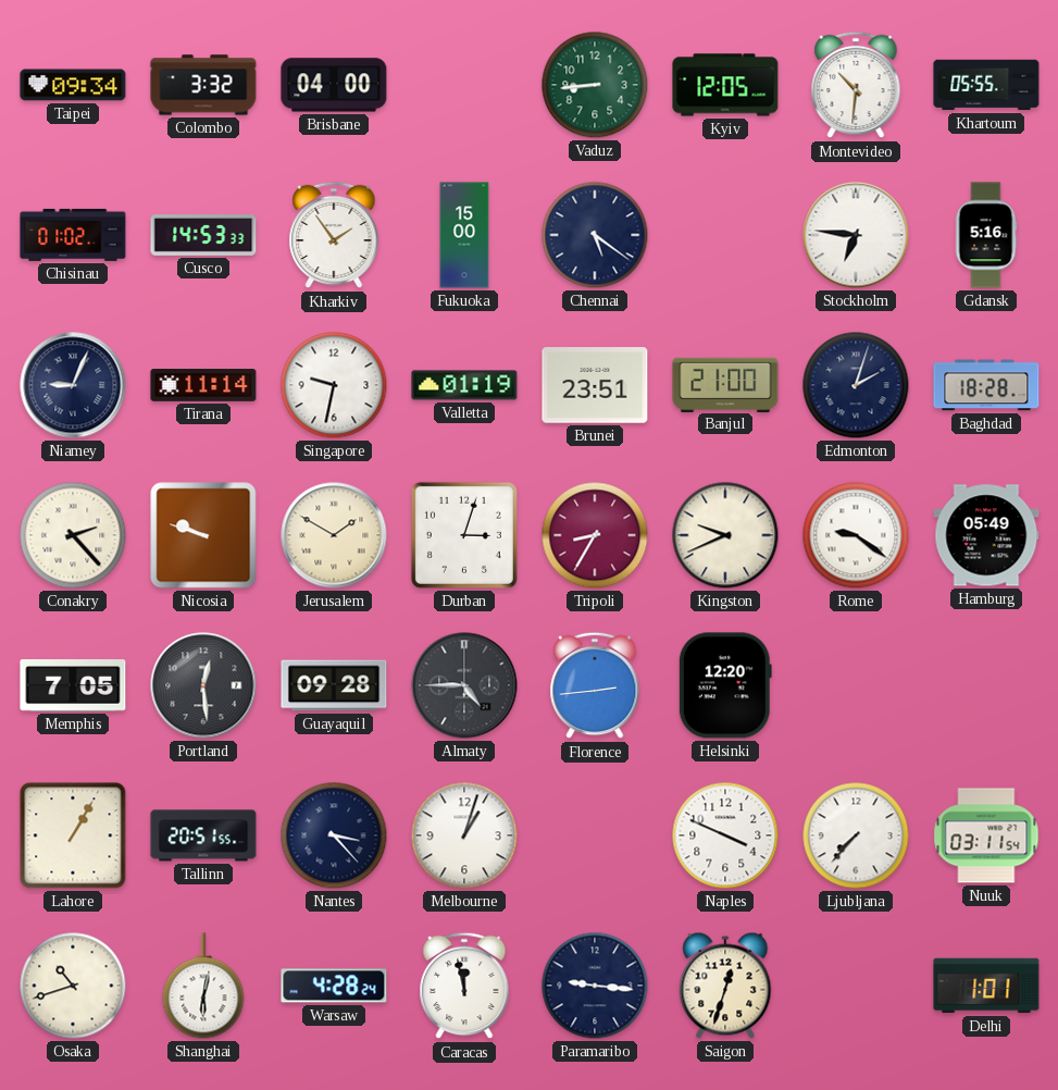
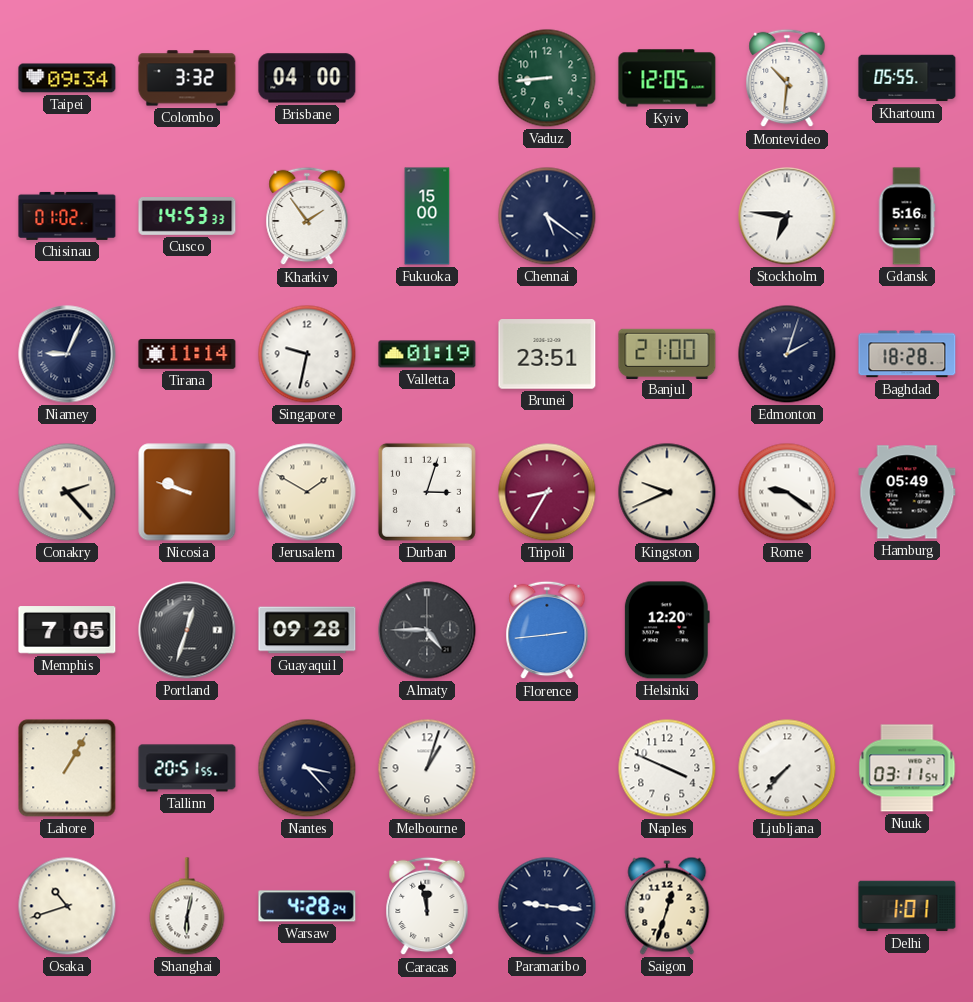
Portland: 12:29 -> 12:33 (187, 630)
